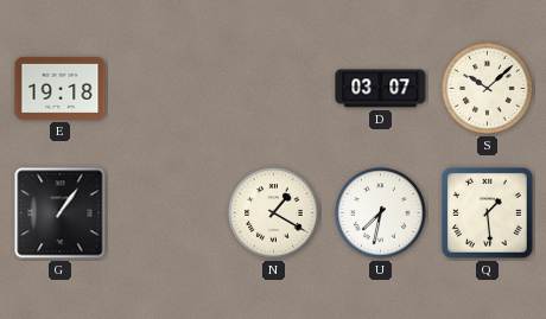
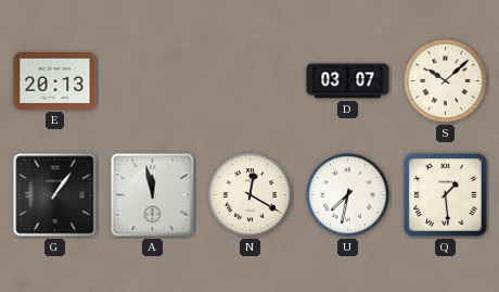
E: 19:18 -> 20:13 (55, 81)
A: none -> 11:58 (153, 195)
N: 1:20 -> 12:20 (251, 195)
